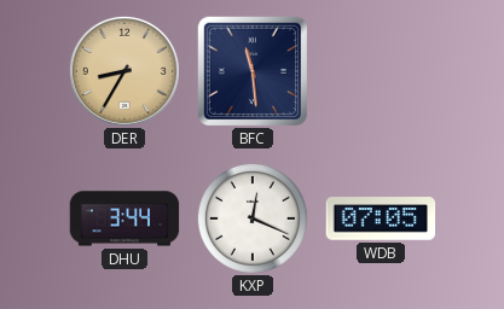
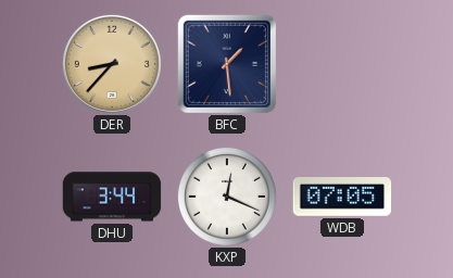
DER: 8:35 -> 8:37 (112, 64)
BFC: 11:29 -> 1:29 (226, 63)
